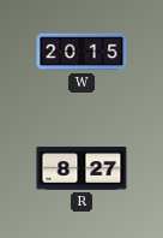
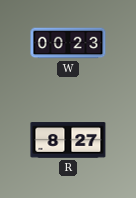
W: 20:15 -> 00:23 (68, 43)
